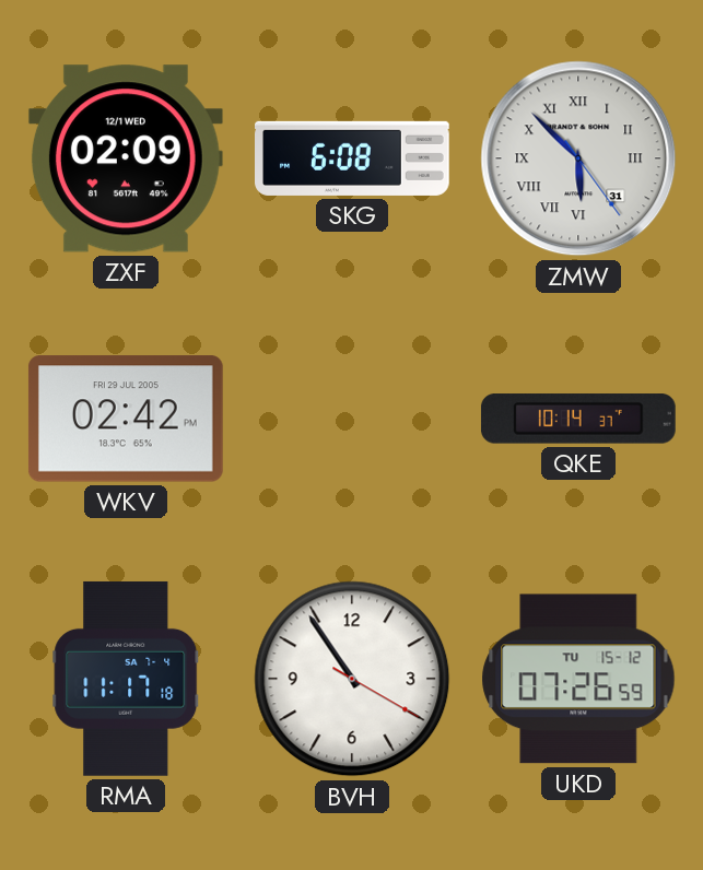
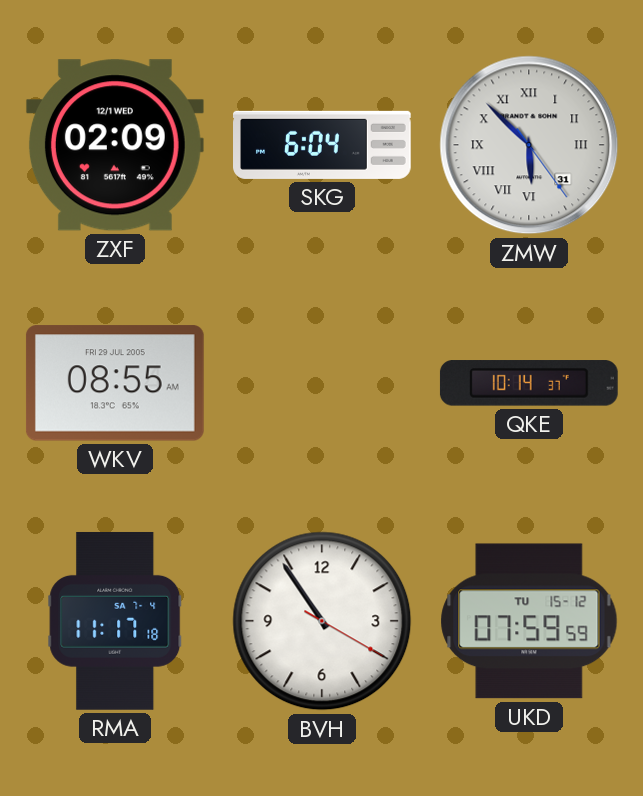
SKG: 6:08 -> 6:04 (323, 145)
WKV: 02:42 -> 08:55 (115, 383)
UKD: 07:26 -> 07:59 (529, 621)
